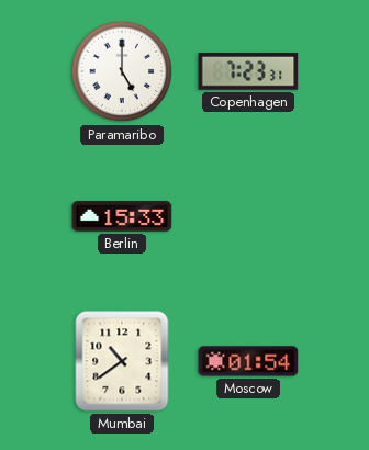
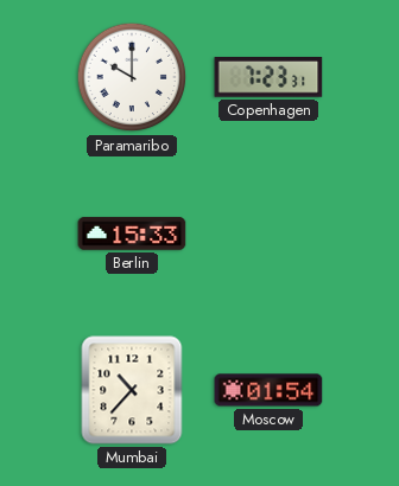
Paramaribo: 5:00 -> 10:00 (132, 77)
Mumbai: 10:39 -> 10:37 (132, 390)
